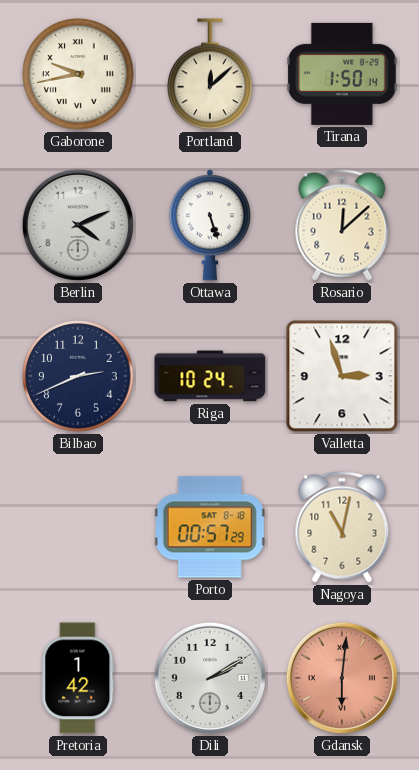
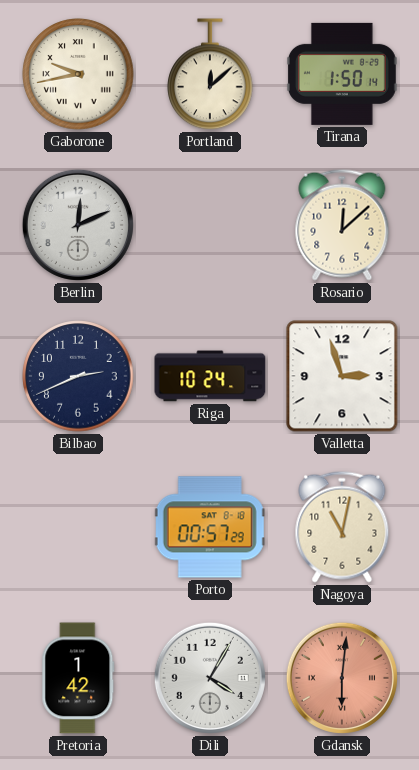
Berlin: 4:11 -> 12:11 (78, 225)
Ottawa: 5:27 -> none (210, 225)
Dili: 2:10 -> 4:05 (210, 678)
